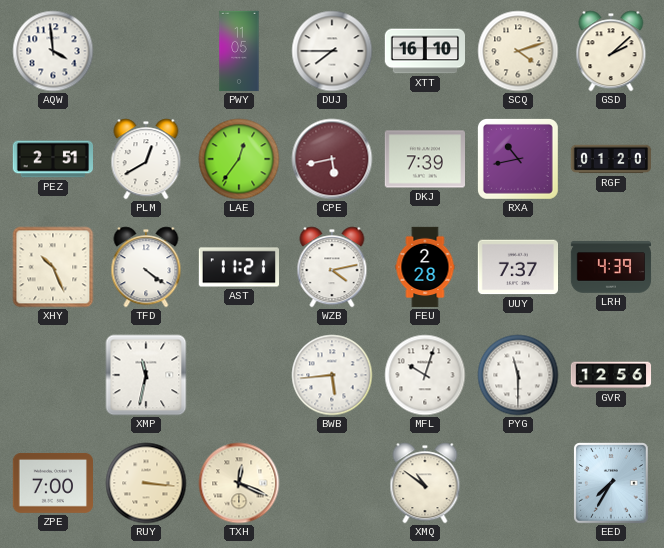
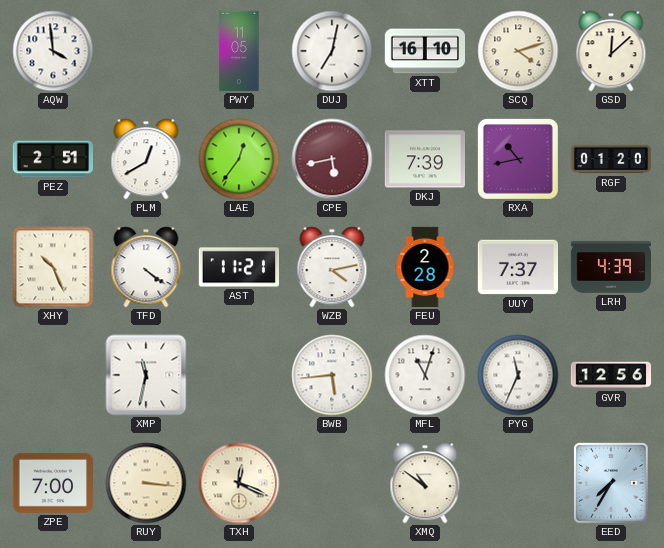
DUJ: 7:45 -> 7:02 (332, 51)
GSD: 2:08 -> 12:08 (611, 51)
MFL: 10:03 -> 11:03 (425, 375)
PYG: 11:30 -> 11:34 (518, 375)
